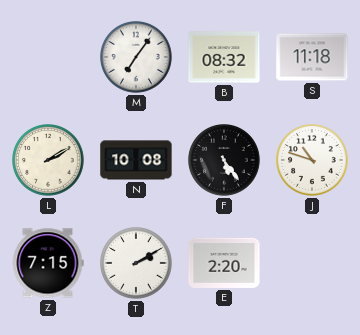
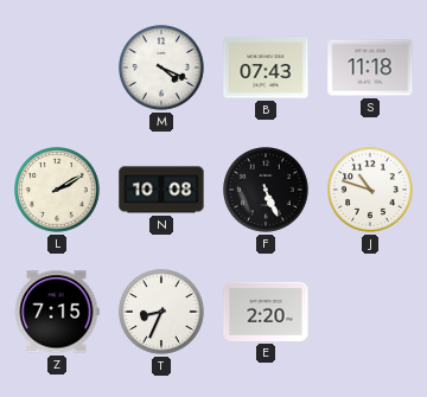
M: 7:06 -> 4:19 (162, 69)
B: 08:32 -> 07:43 (266, 68)
F: 5:24 -> 5:26 (267, 191)
T: 2:10 -> 8:34 (162, 313)
